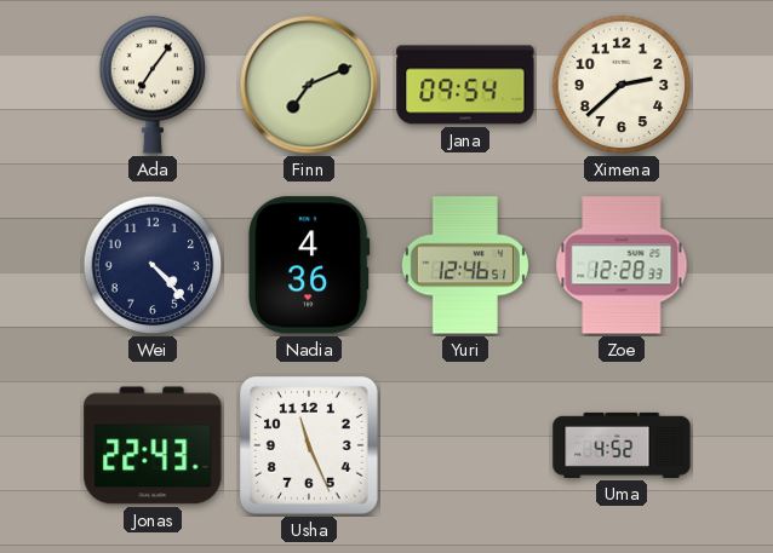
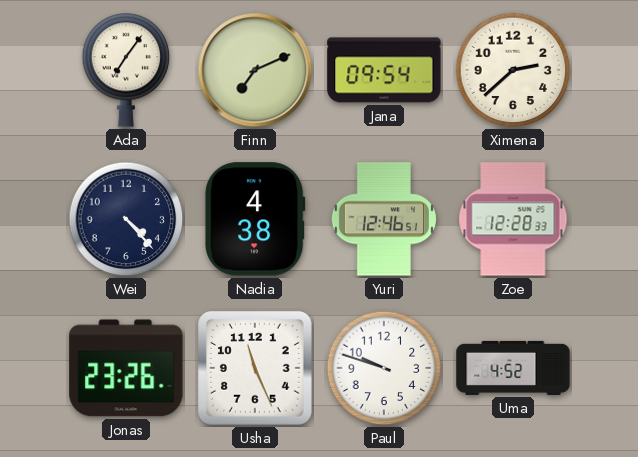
Nadia: 4:36 -> 4:38 (255, 219)
Jonas: 22:43 -> 23:26 (126, 368)
Paul: none -> 9:48 (384, 368)
